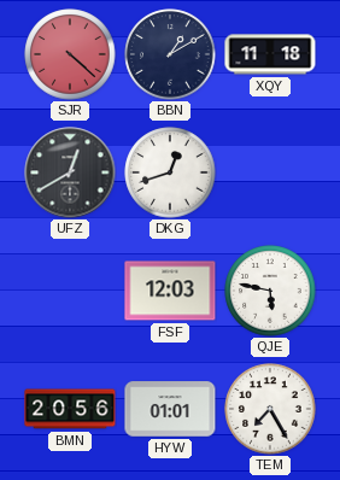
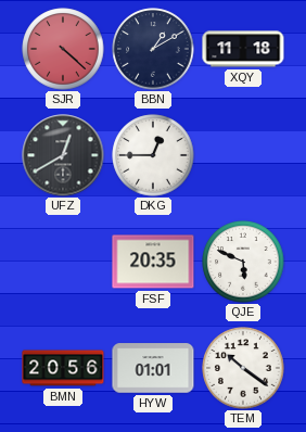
DKG: 12:42 -> 12:45 (153, 155)
FSF: 12:03 -> 20:35 (153, 262)
QJE: 5:47 -> 5:49 (243, 262)
TEM: 7:25 -> 10:21 (243, 368)
